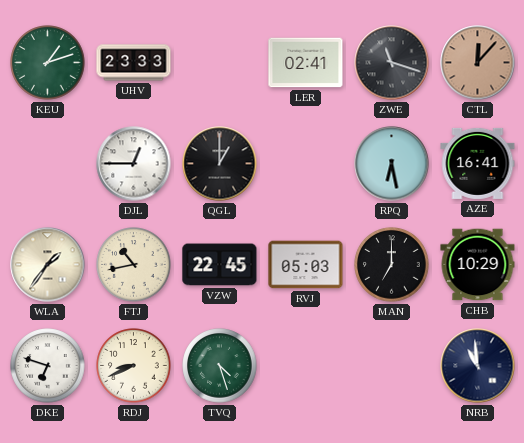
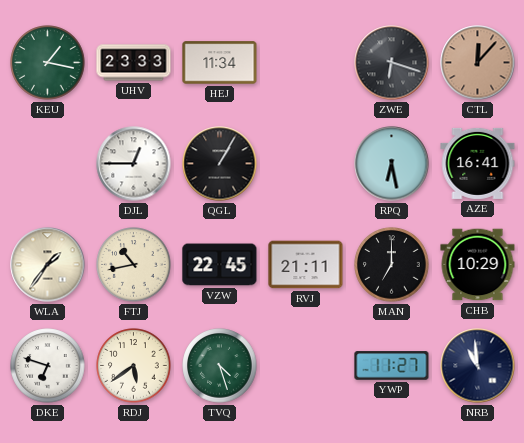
KEU: 1:12 -> 1:17 (48, 63)
HEJ: none -> 11:34 (220, 63)
LER: 02:41 -> none (306, 63)
ZWE: 11:18 -> 6:18 (392, 63)
QGL: 1:00 -> 1:05 (220, 164)
RVJ: 05:03 -> 21:11 (306, 265)
RDJ: 8:41 -> 5:39 (134, 366)
YWP: none -> 11:27 (392, 366)
